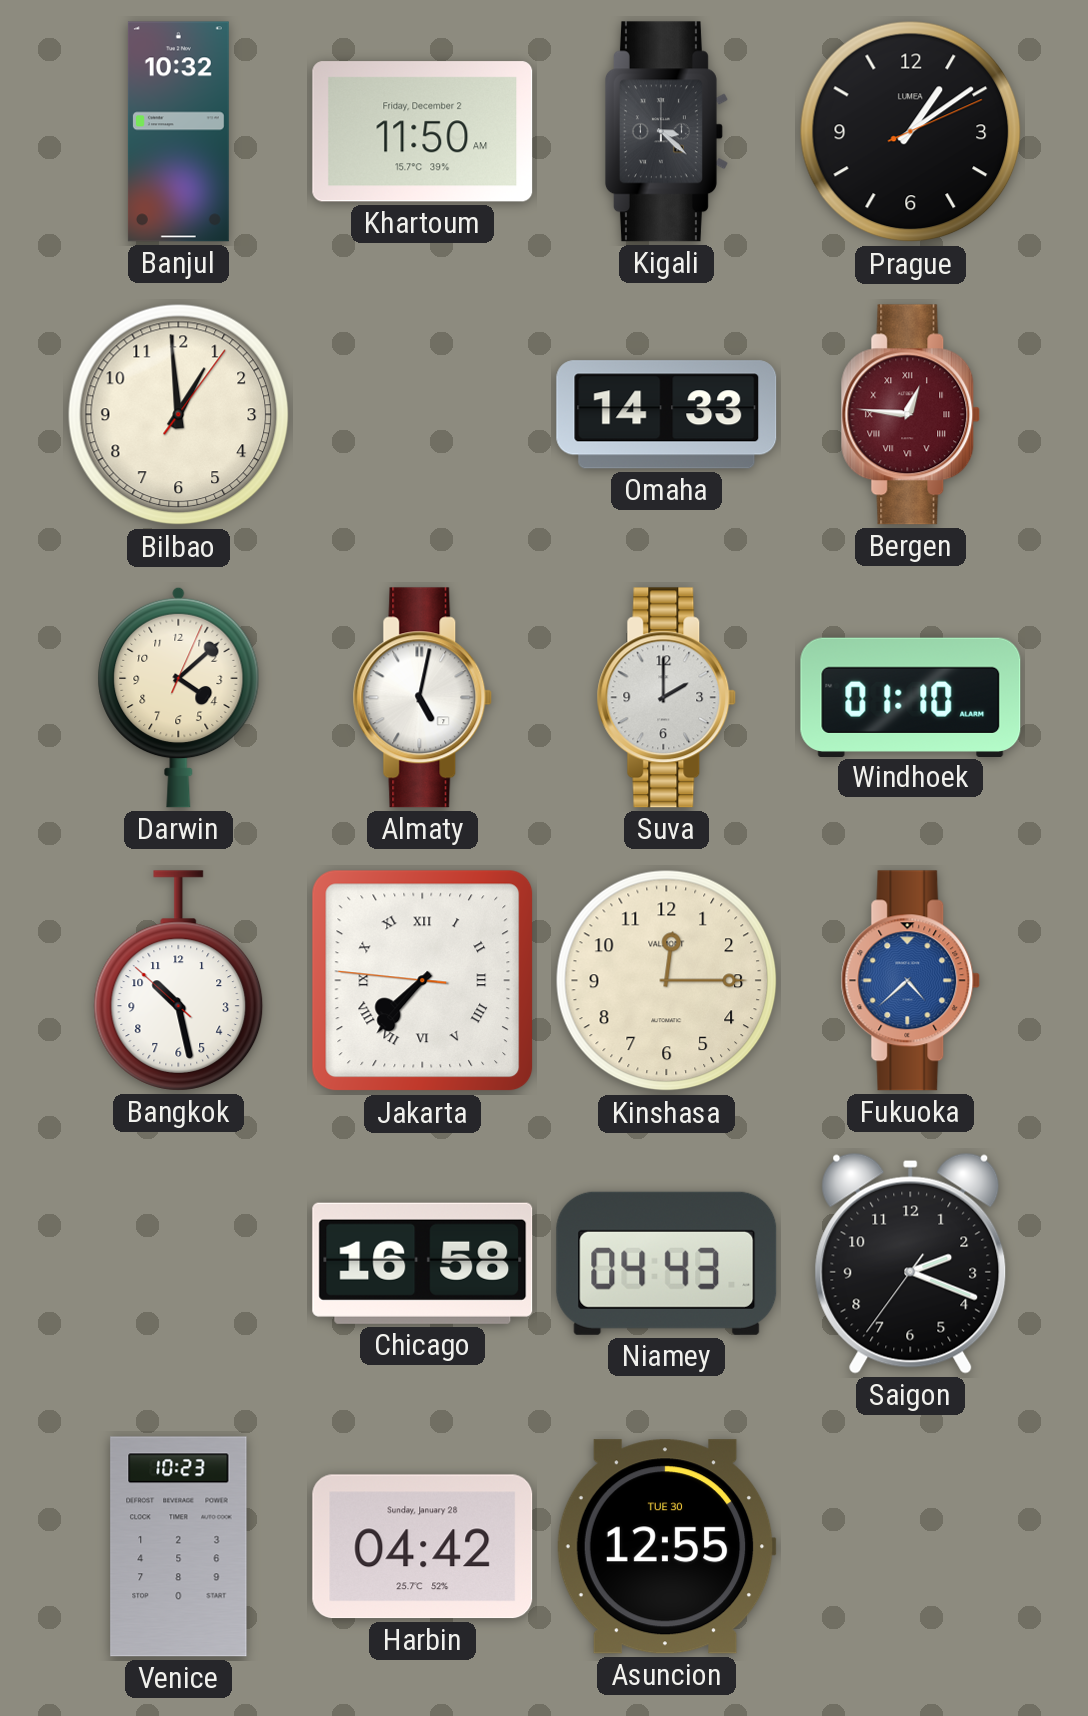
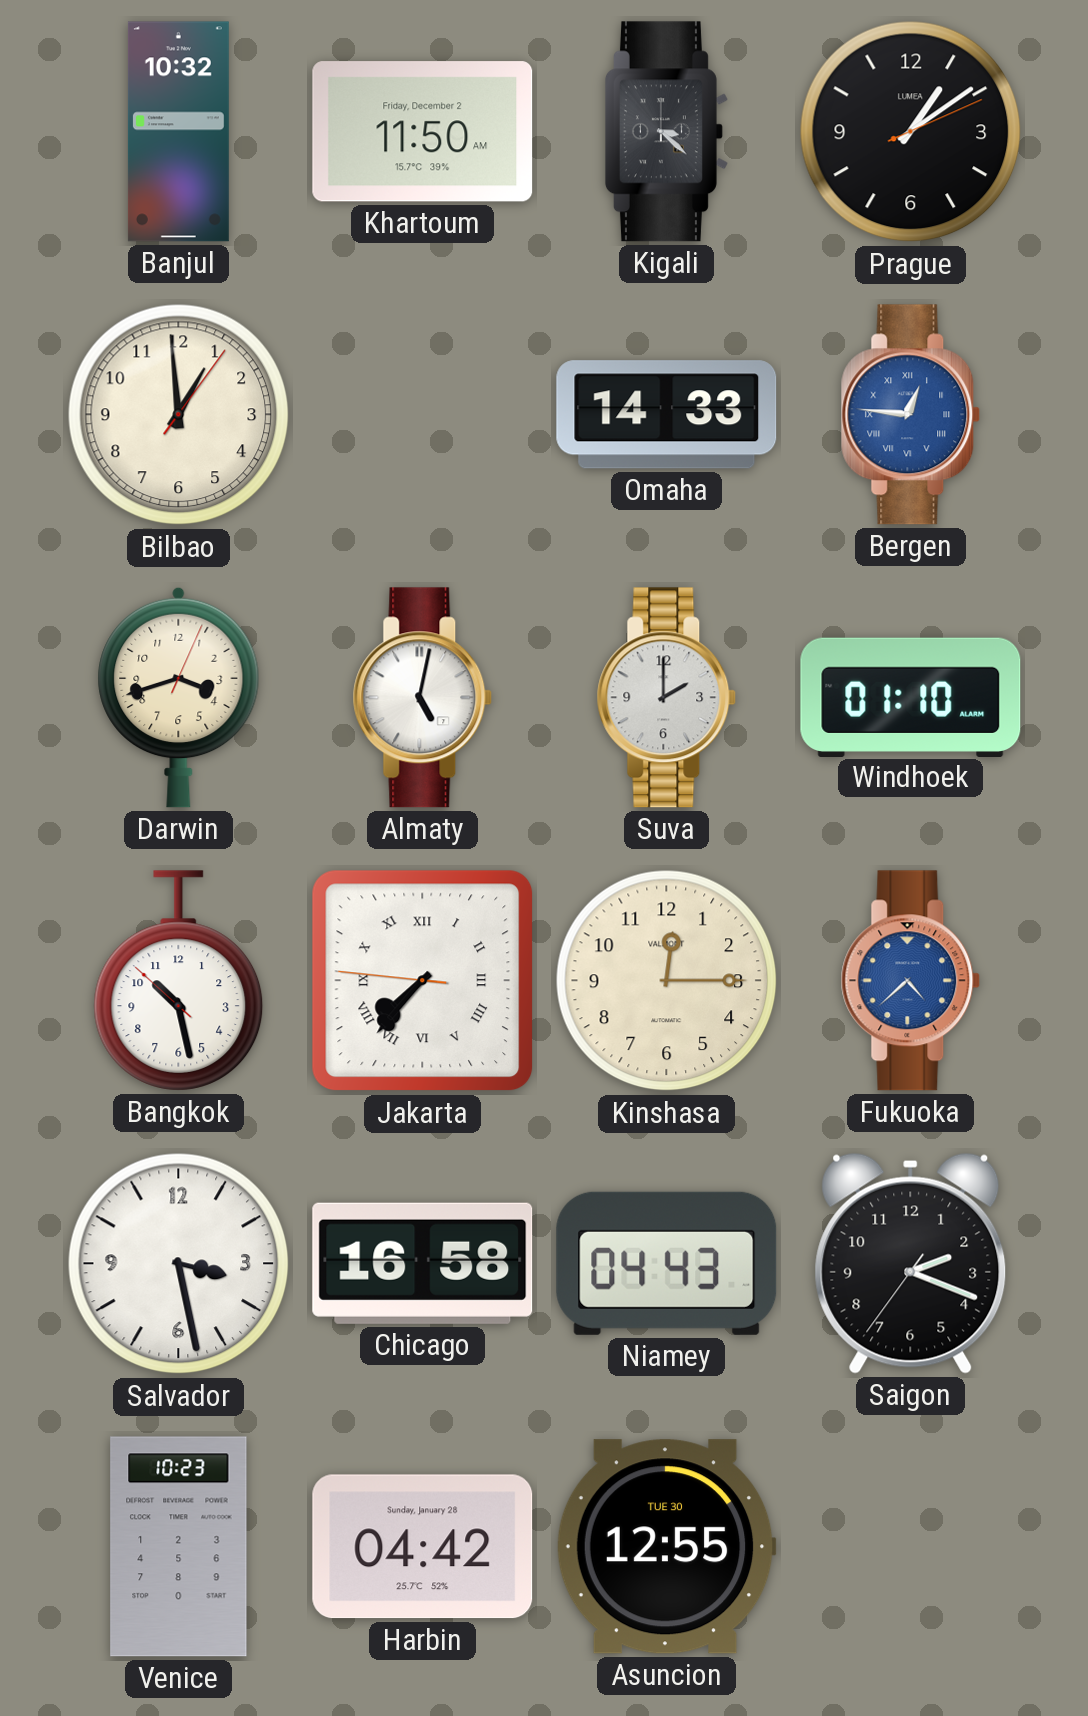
Bergen dial: burgundy -> blue (911, 415)
Darwin: 4:08 -> 3:42 (179, 697)
Salvador: none -> 3:28 (179, 1264)
